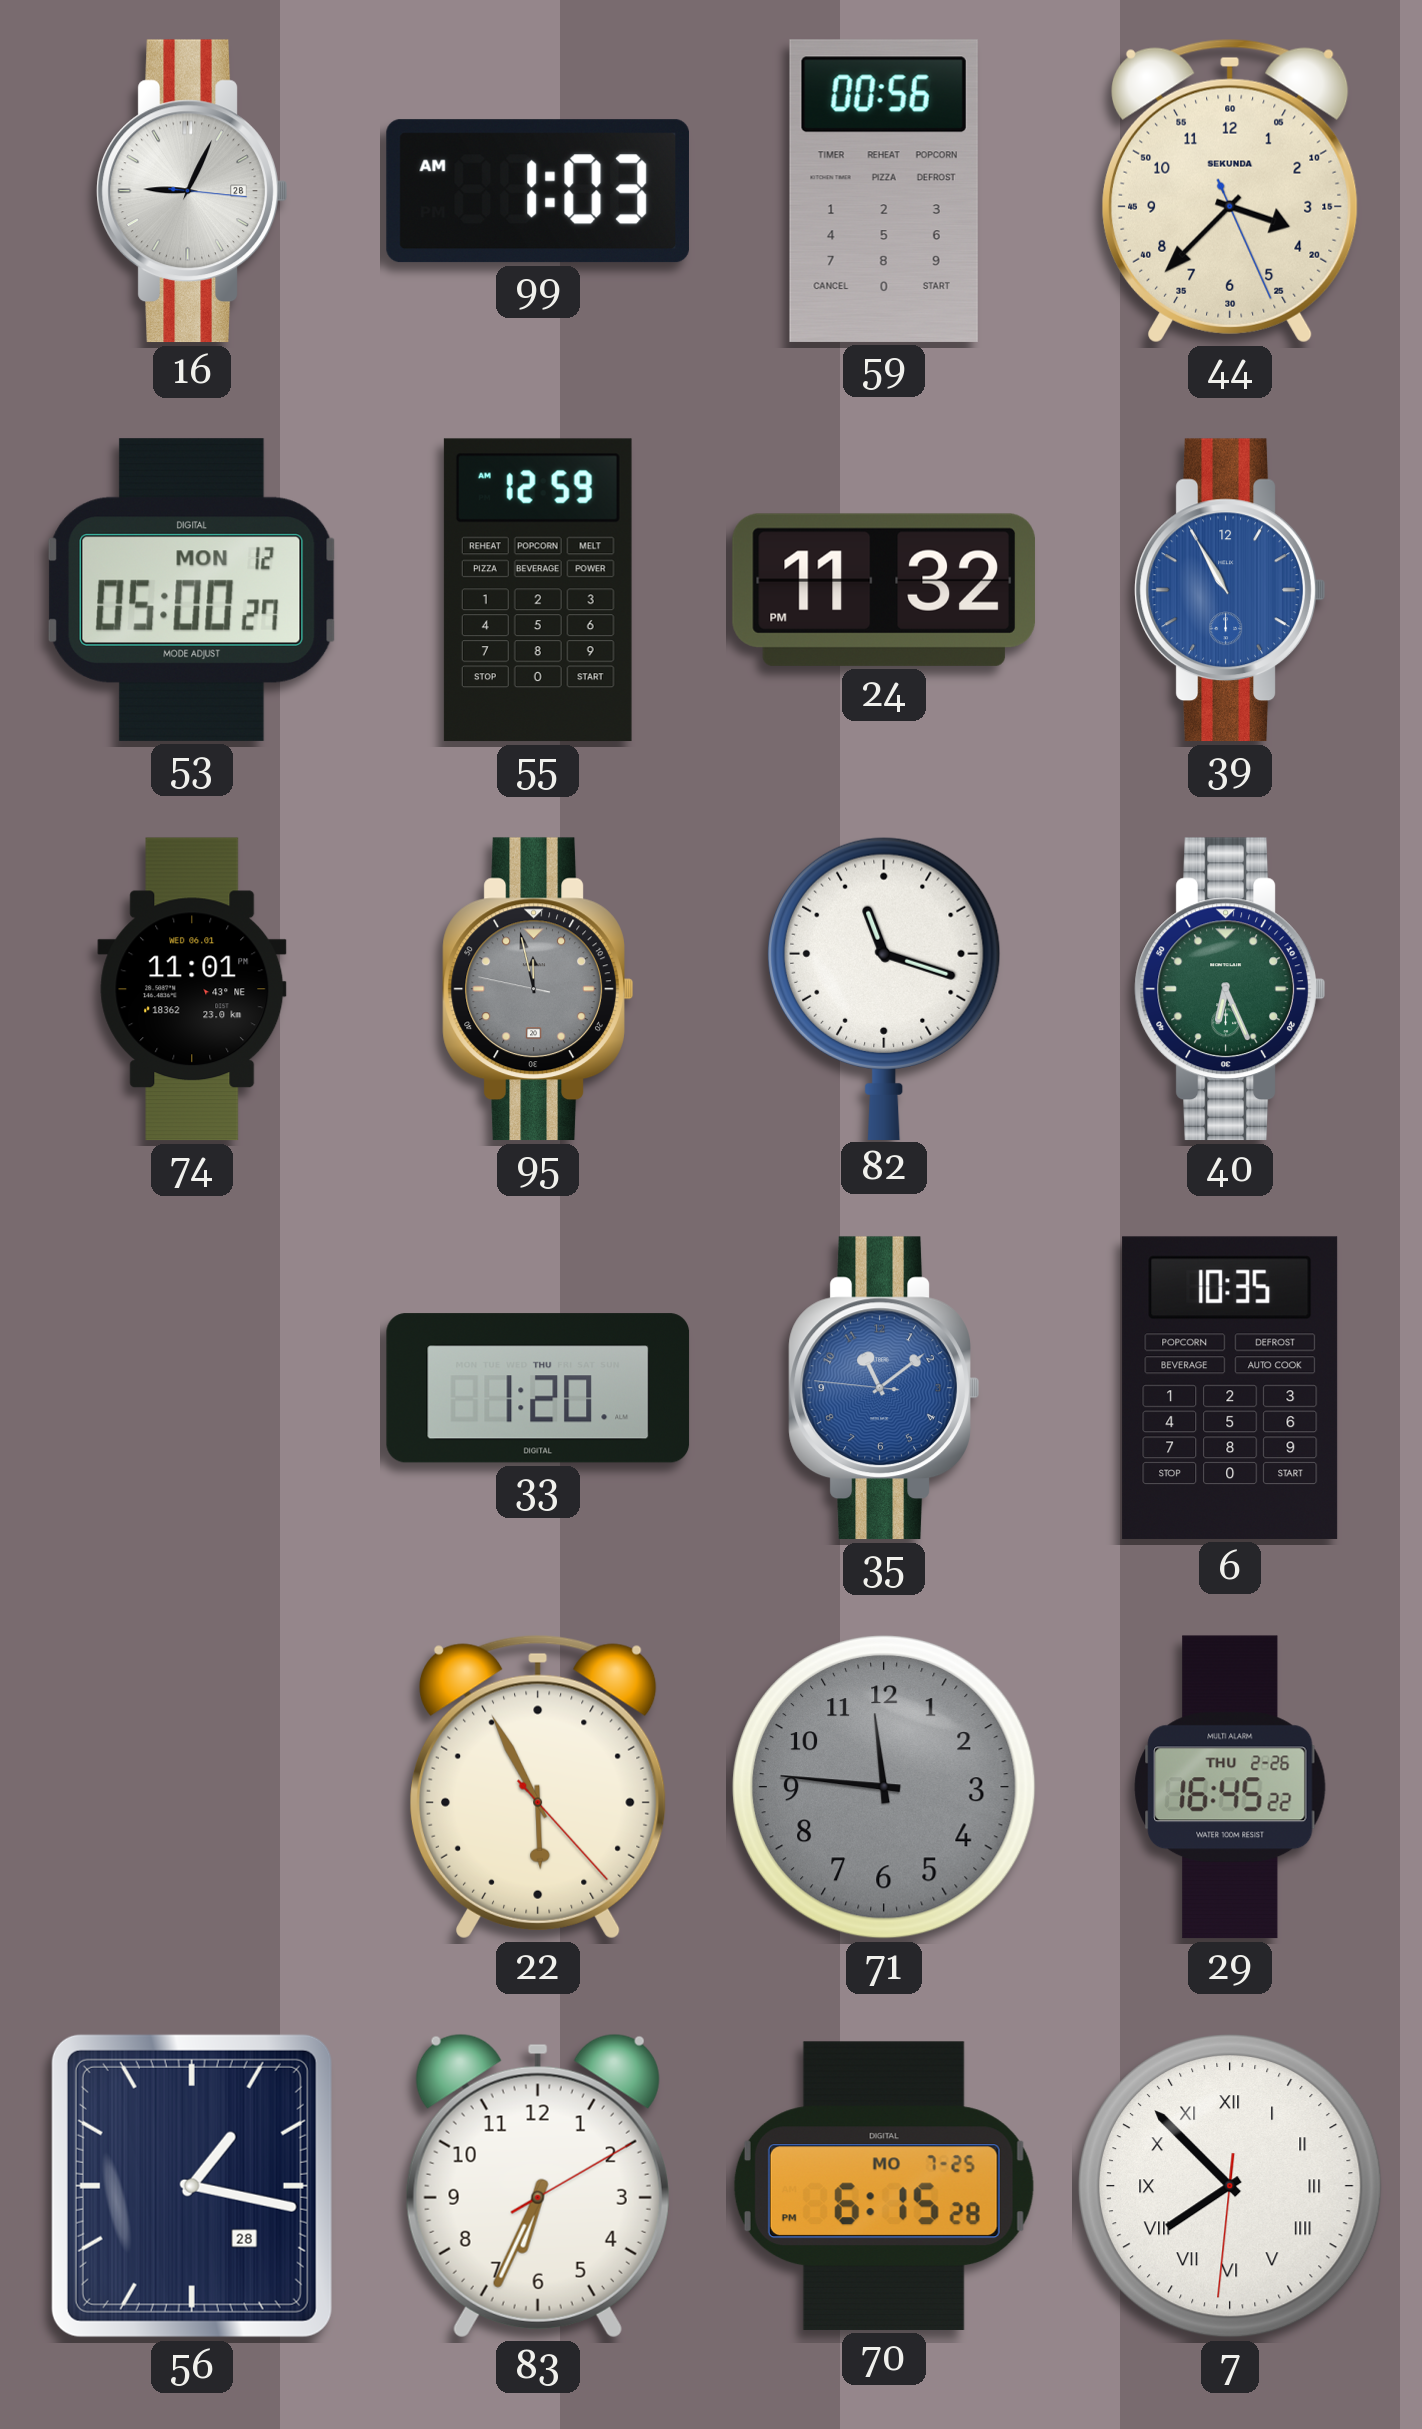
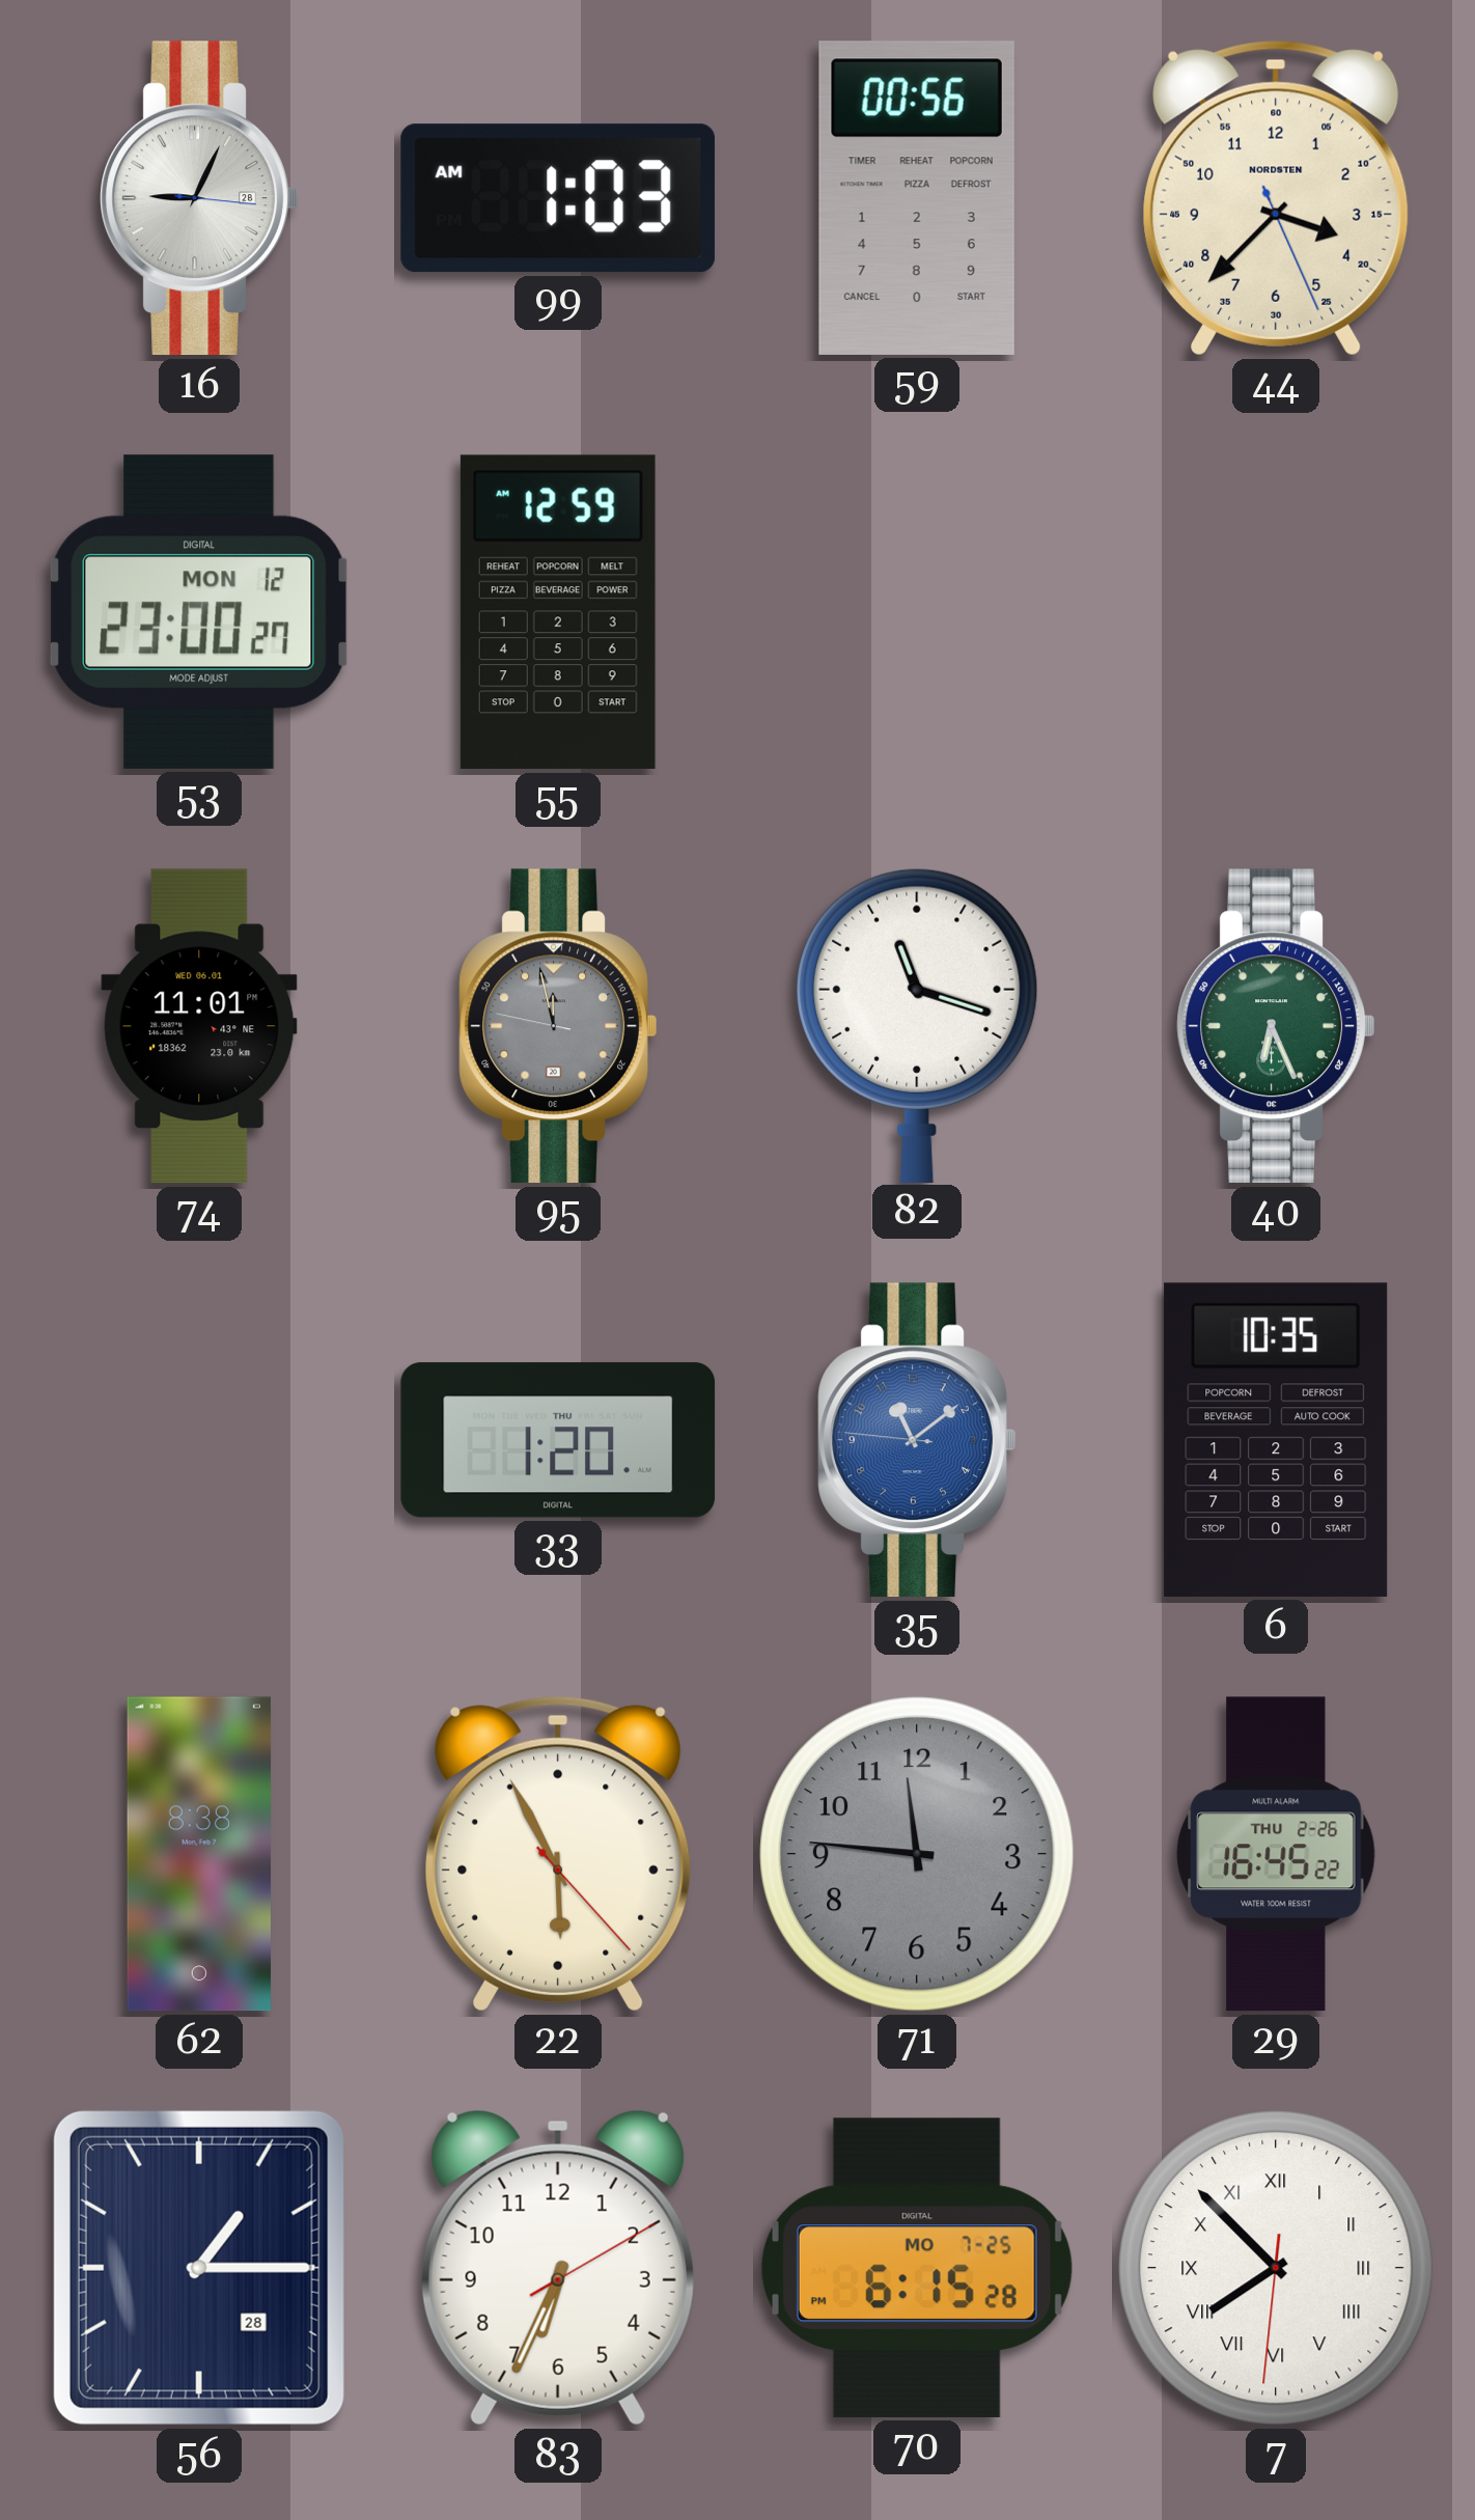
44 brand: SEKUNDA -> NORDSTEN (1276, 198)
53: 05:00 -> 23:00 (200, 612)
24: 11:32 -> none (884, 590)
39: 10:55 -> none (1230, 590)
62: none -> 8:38 (199, 1854)
56: 1:17 -> 1:15 (199, 2268)
